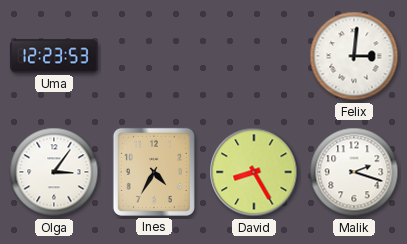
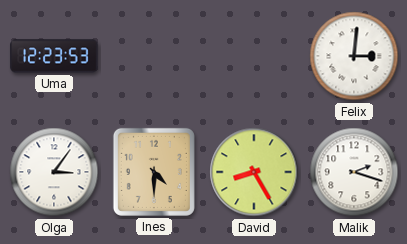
Ines: 4:35 -> 4:30 (154, 172)
